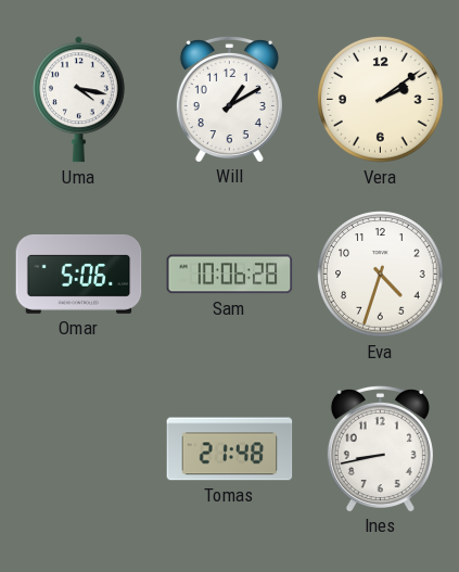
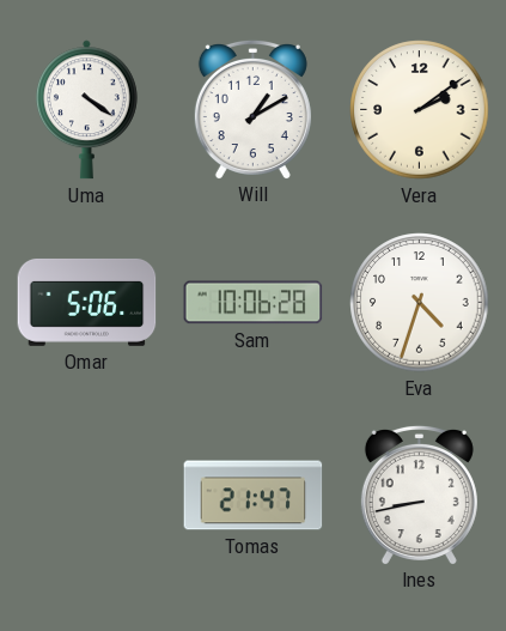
Uma: 4:17 -> 4:21 (86, 110)
Tomas: 21:48 -> 21:47 (254, 496)
